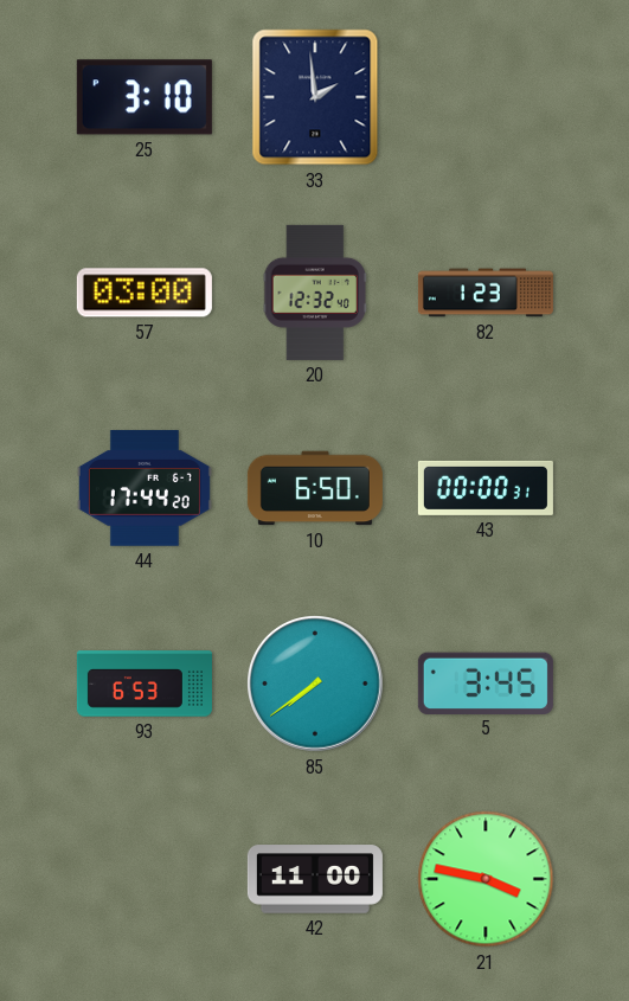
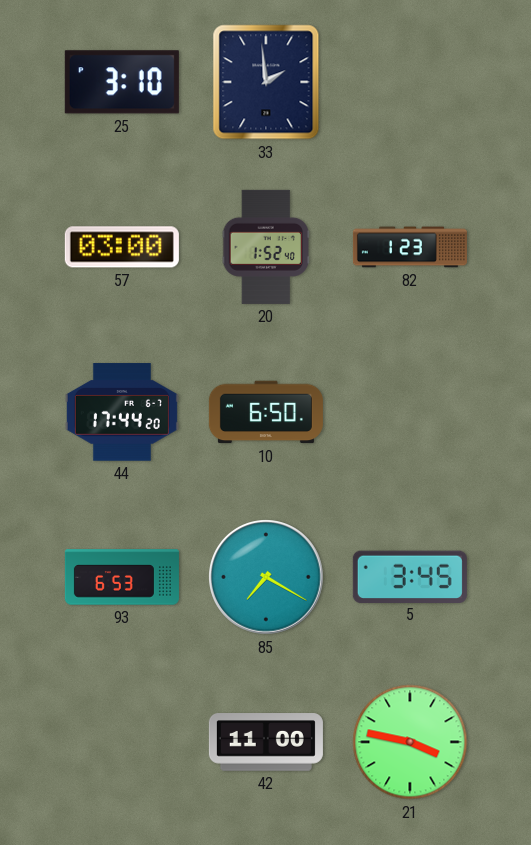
20: 12:32 -> 1:52 (265, 247)
43: 00:00 -> none (486, 488)
85: 7:39 -> 7:20 (266, 577)
